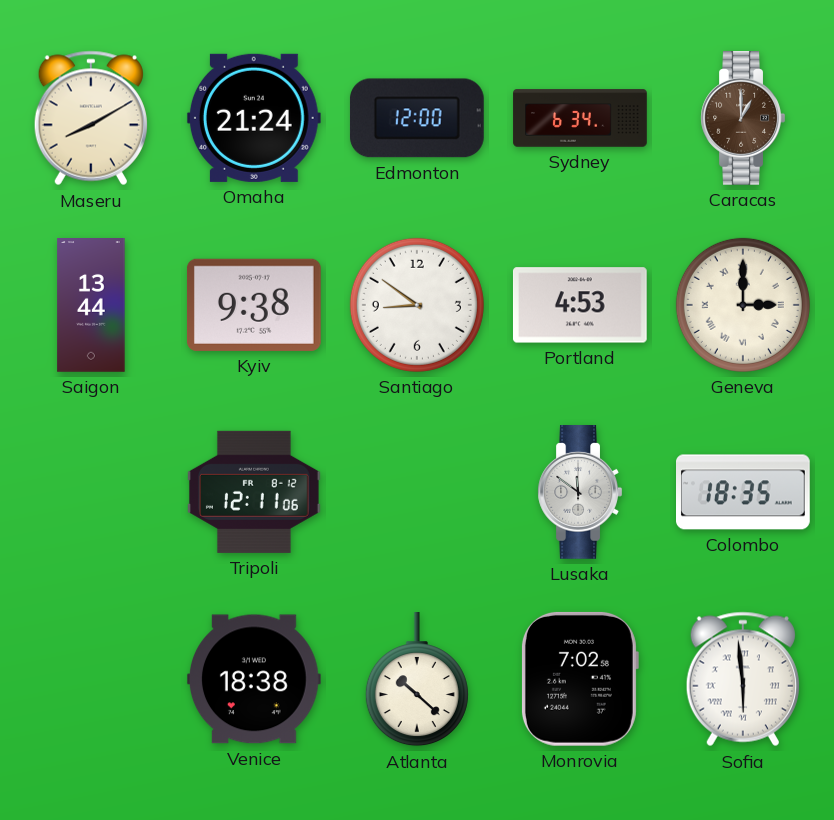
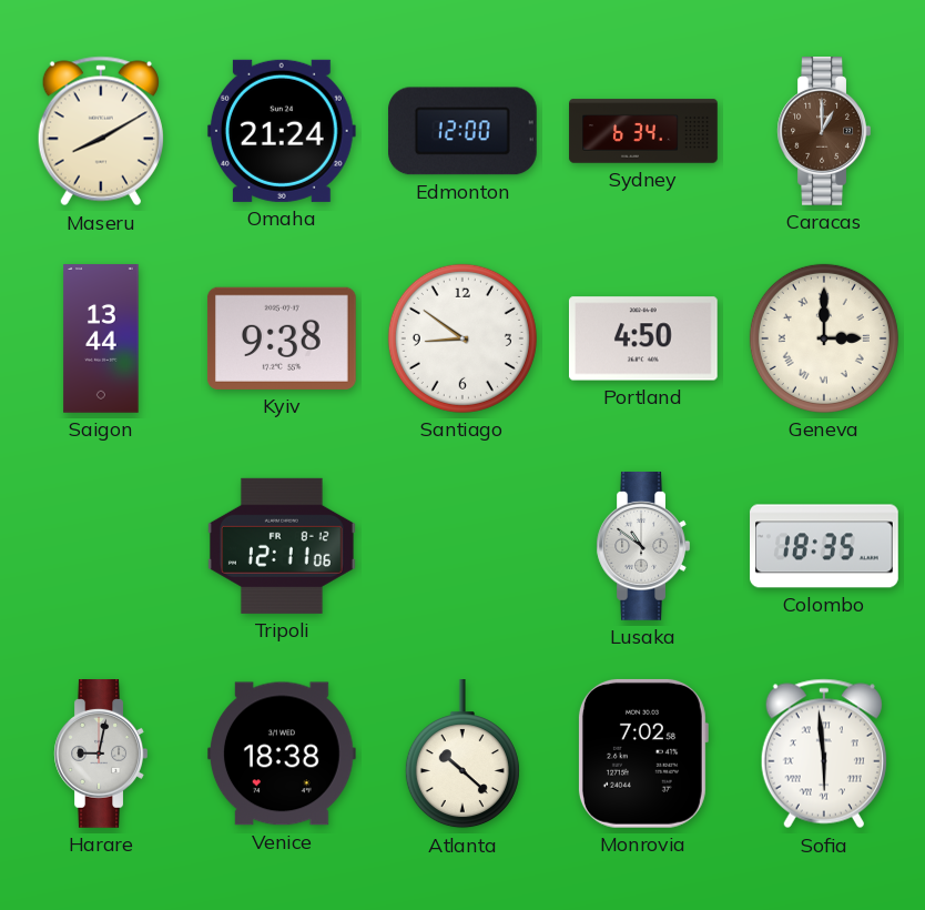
Portland: 4:53 -> 4:50 (643, 338)
Lusaka: 11:51 -> 10:51 (643, 547)
Harare: none -> 9:02 (101, 755)
